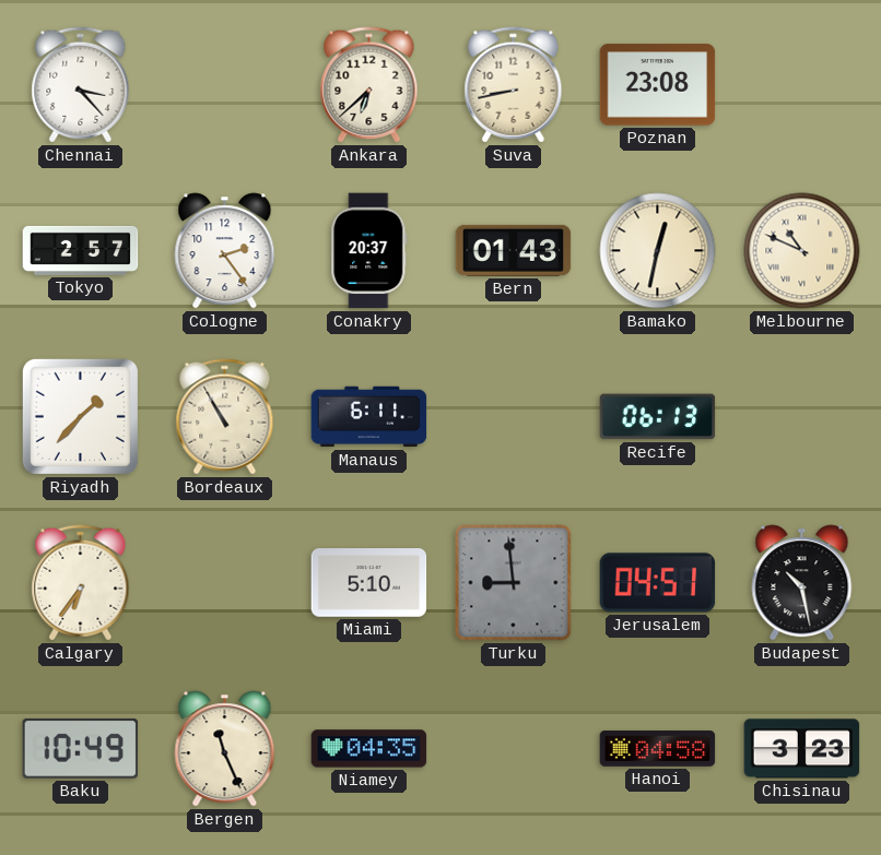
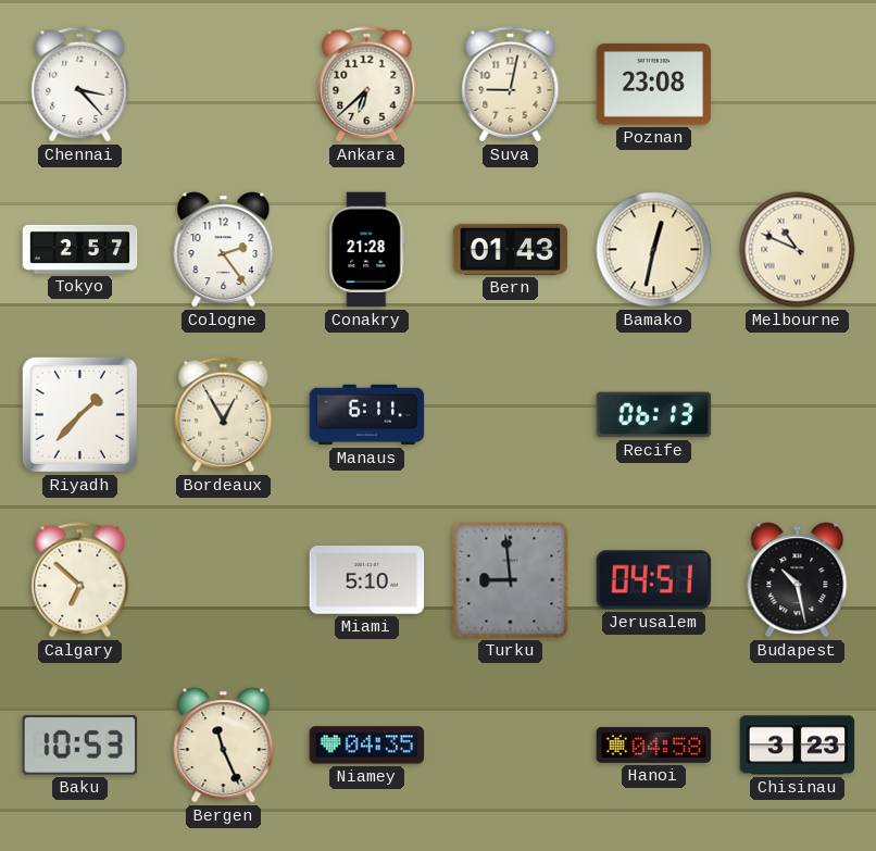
Suva: 8:43 -> 9:02 (511, 85)
Conakry: 20:37 -> 21:28 (367, 250)
Bordeaux: 10:55 -> 12:55 (224, 415)
Calgary: 6:36 -> 6:52 (80, 580)
Baku: 10:49 -> 10:53 (80, 746)
